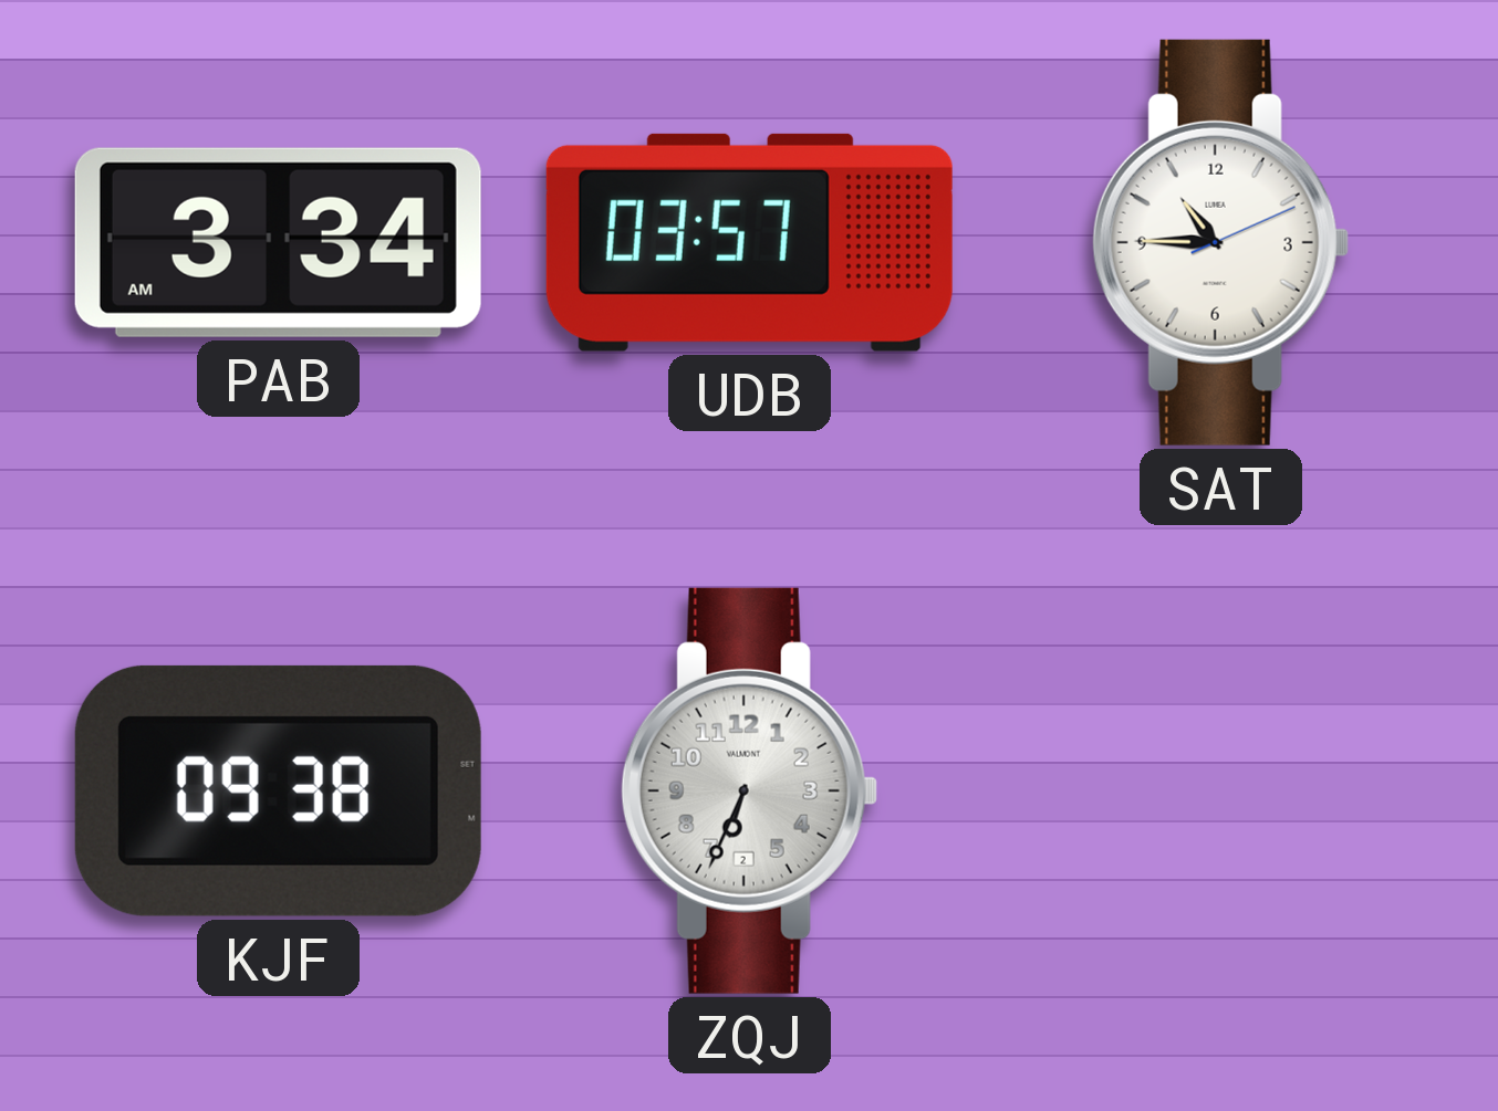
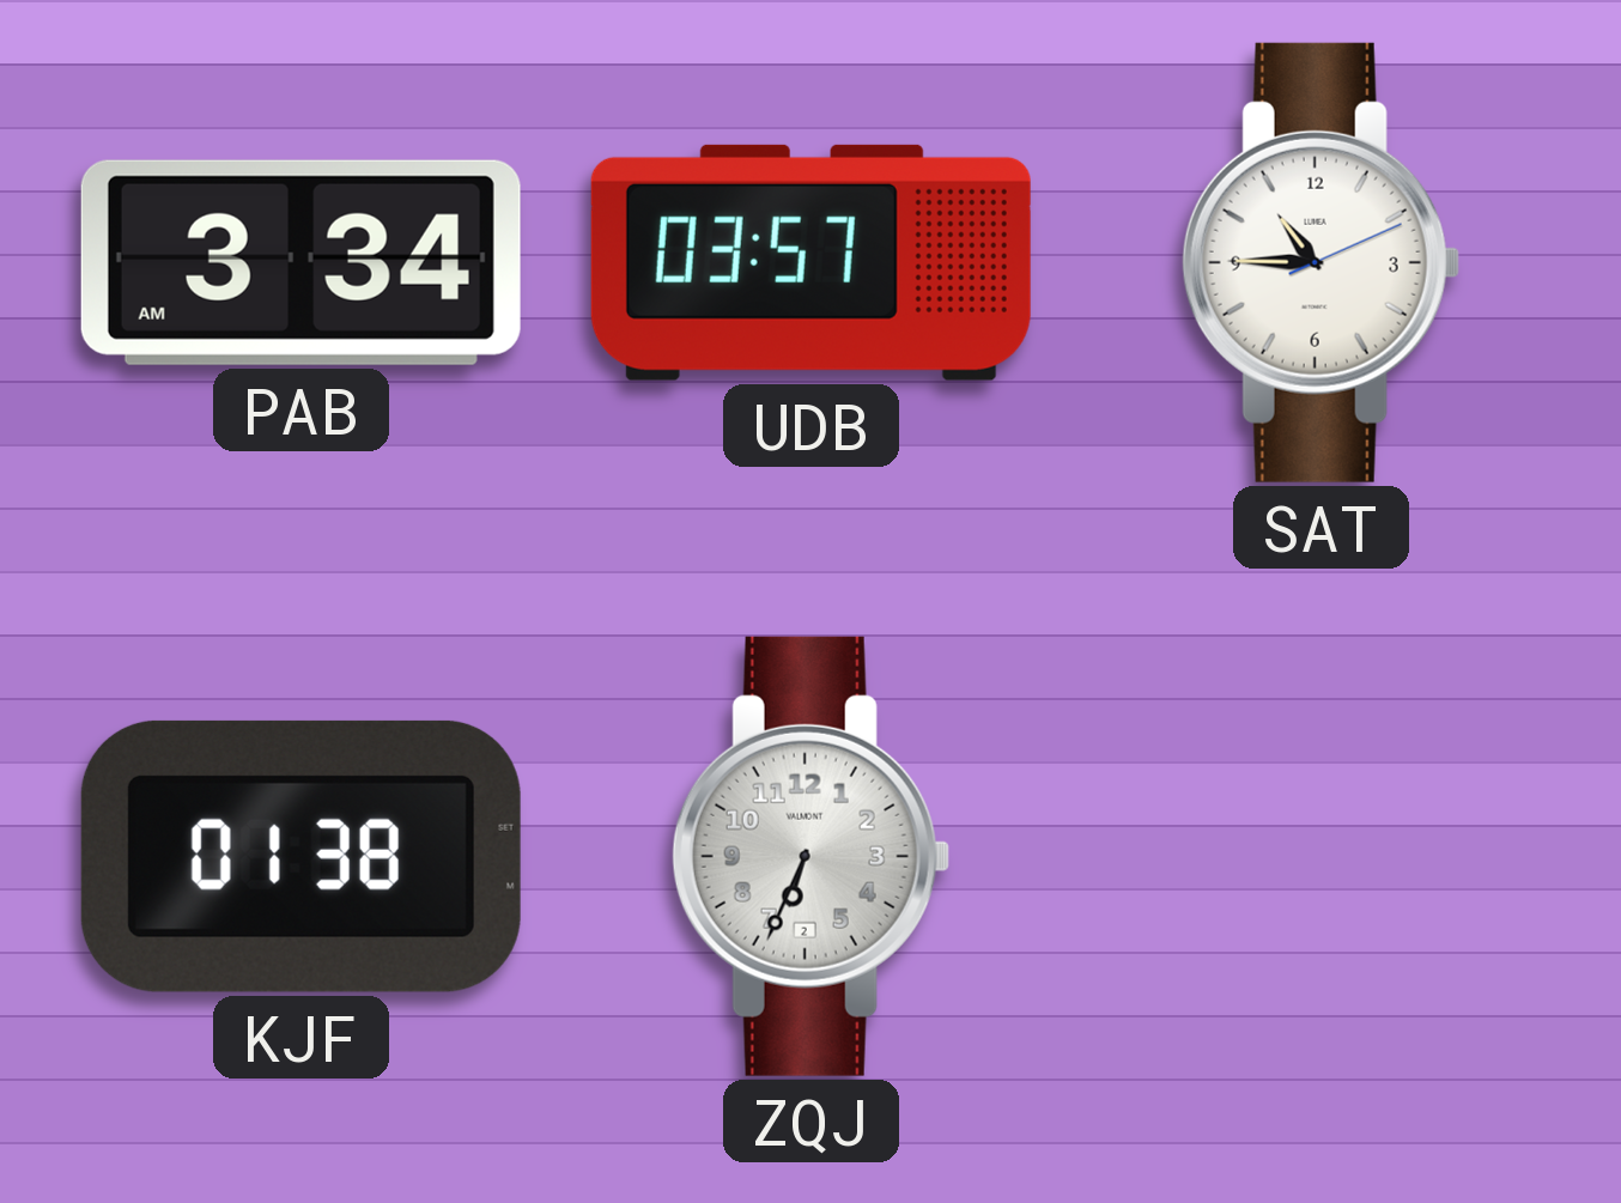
KJF: 09:38 -> 01:38 (300, 856)
